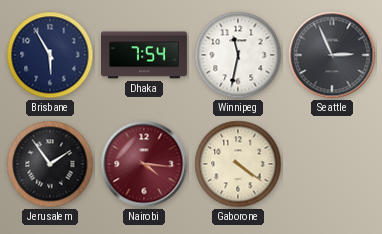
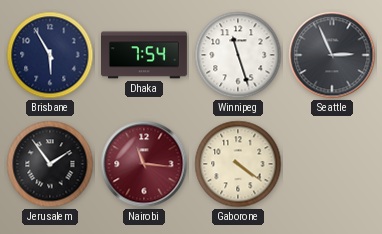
Winnipeg: 11:32 -> 11:27 (238, 55)
Nairobi: 4:16 -> 11:16 (144, 164)
